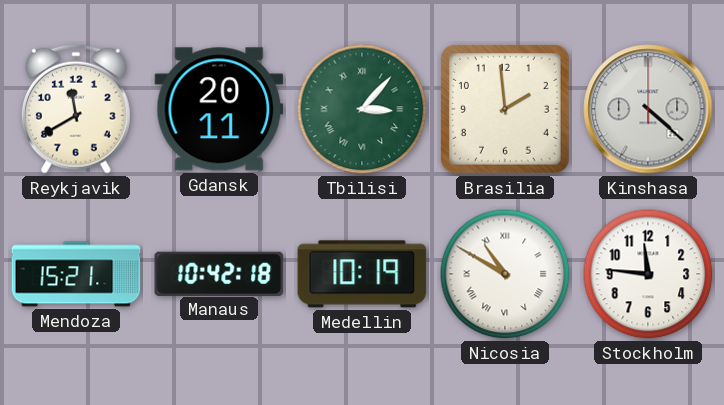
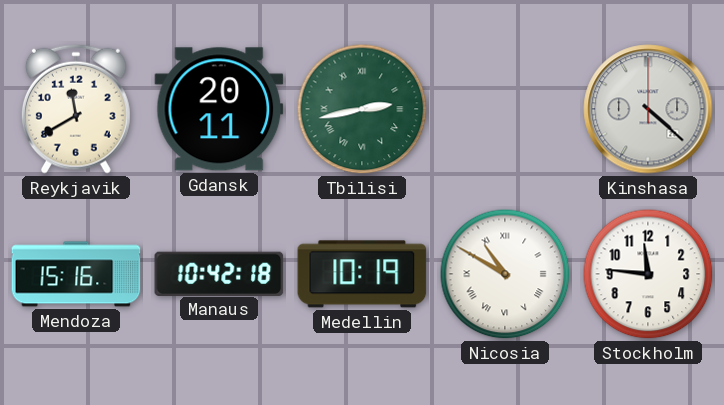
Tbilisi: 3:07 -> 2:43 (362, 109)
Brasilia: 1:59 -> none (505, 109)
Mendoza: 15:21 -> 15:16 (76, 274)
